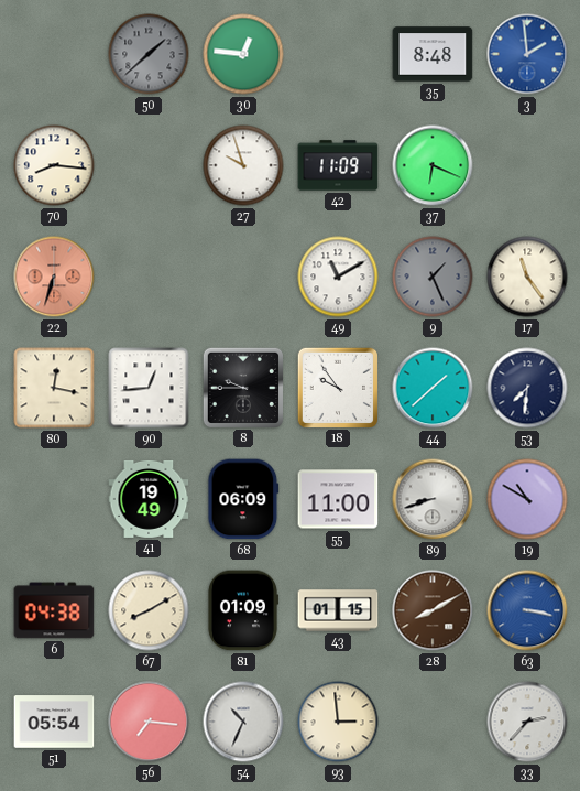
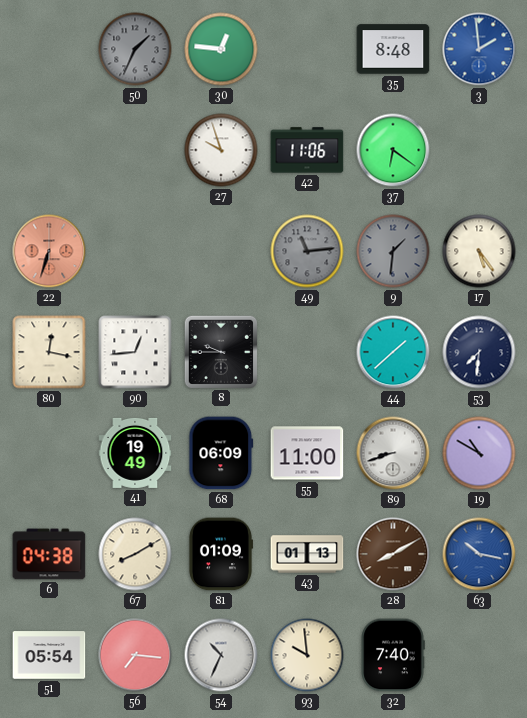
50: 1:38 -> 1:34 (135, 49)
70: 8:16 -> none (54, 165)
42: 11:09 -> 11:06 (307, 150)
37: 6:19 -> 6:21 (393, 150)
49: 11:10 -> 11:14 (307, 251)
49 dial: white -> grey (307, 251)
9: 1:26 -> 1:31 (393, 251)
17: 11:24 -> 5:24 (479, 251)
18: 9:54 -> none (337, 387)
43: 01:15 -> 01:13 (307, 554)
63: 3:17 -> 10:17 (479, 554)
93: 2:59 -> 9:59 (307, 655)
32: none -> 7:40 (393, 655)
33: 2:37 -> none (527, 722)
